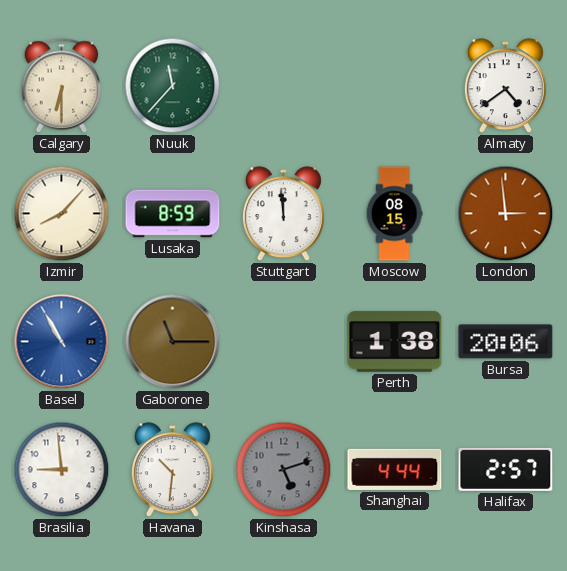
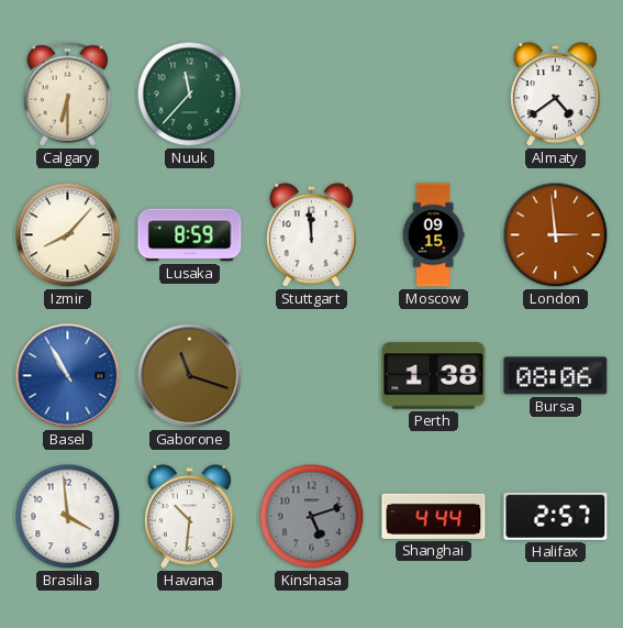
Moscow: 08:15 -> 09:15 (433, 235)
Gaborone: 11:15 -> 11:18 (190, 376)
Bursa: 20:06 -> 08:06 (556, 376)
Brasilia: 8:59 -> 3:59 (68, 517)
